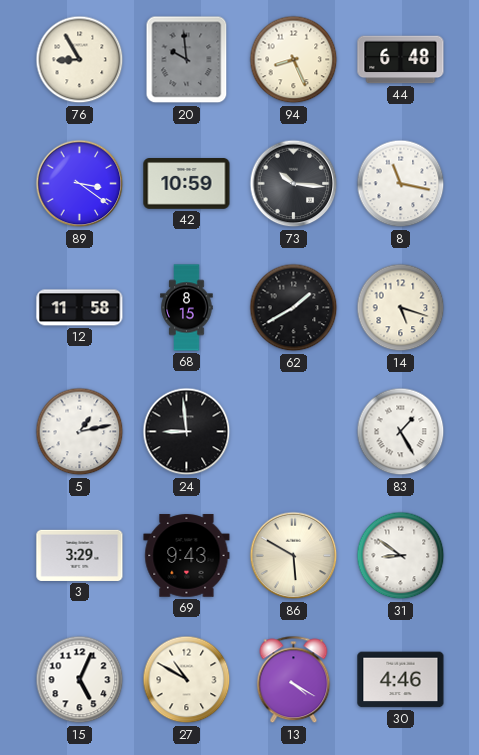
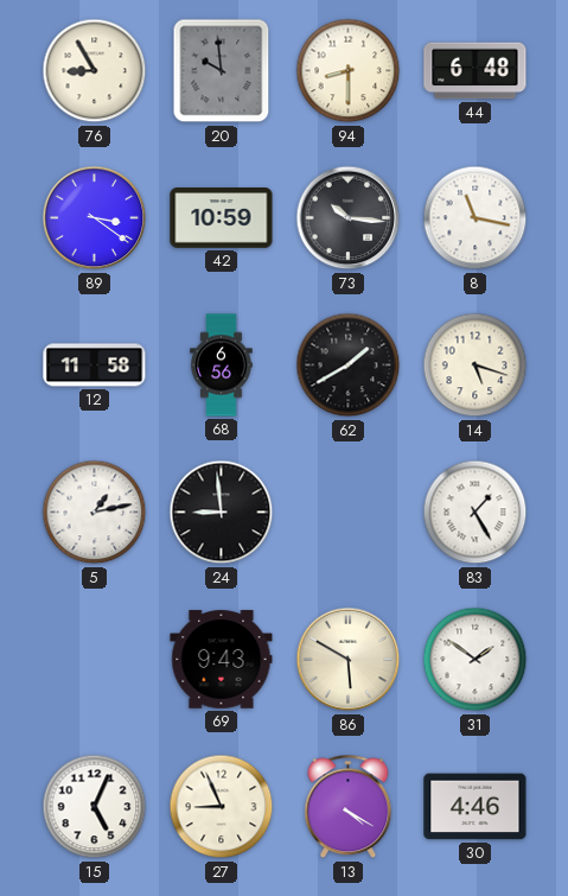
94: 8:26 -> 8:30 (349, 71)
68: 8:15 -> 6:56 (222, 366)
3: 3:29 -> none (80, 555)
31: 8:51 -> 1:51 (476, 660)
27: 10:50 -> 8:56 (222, 807)
